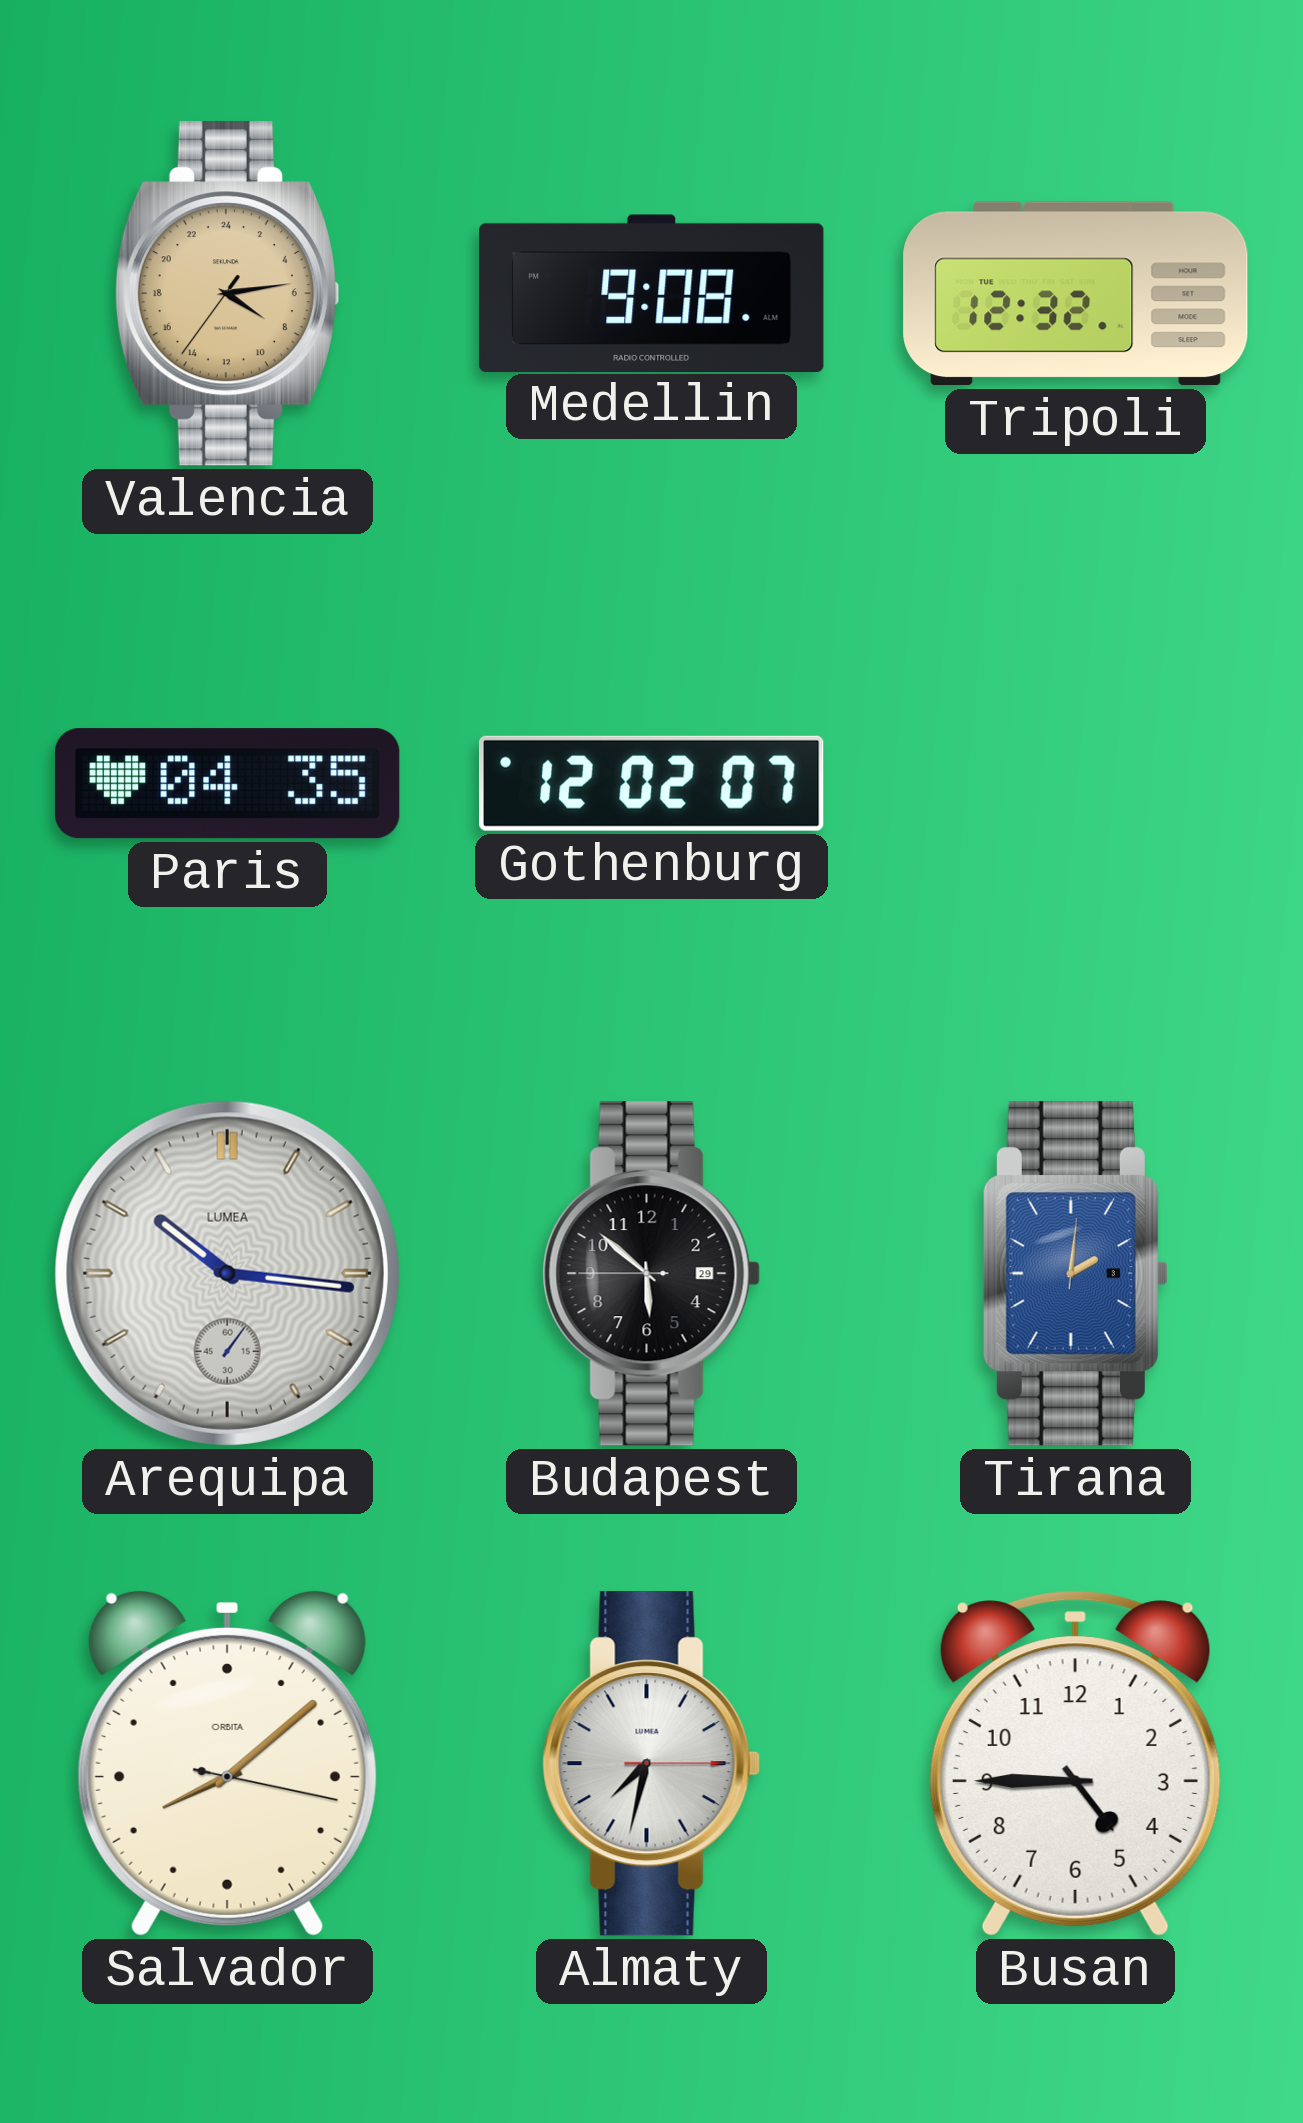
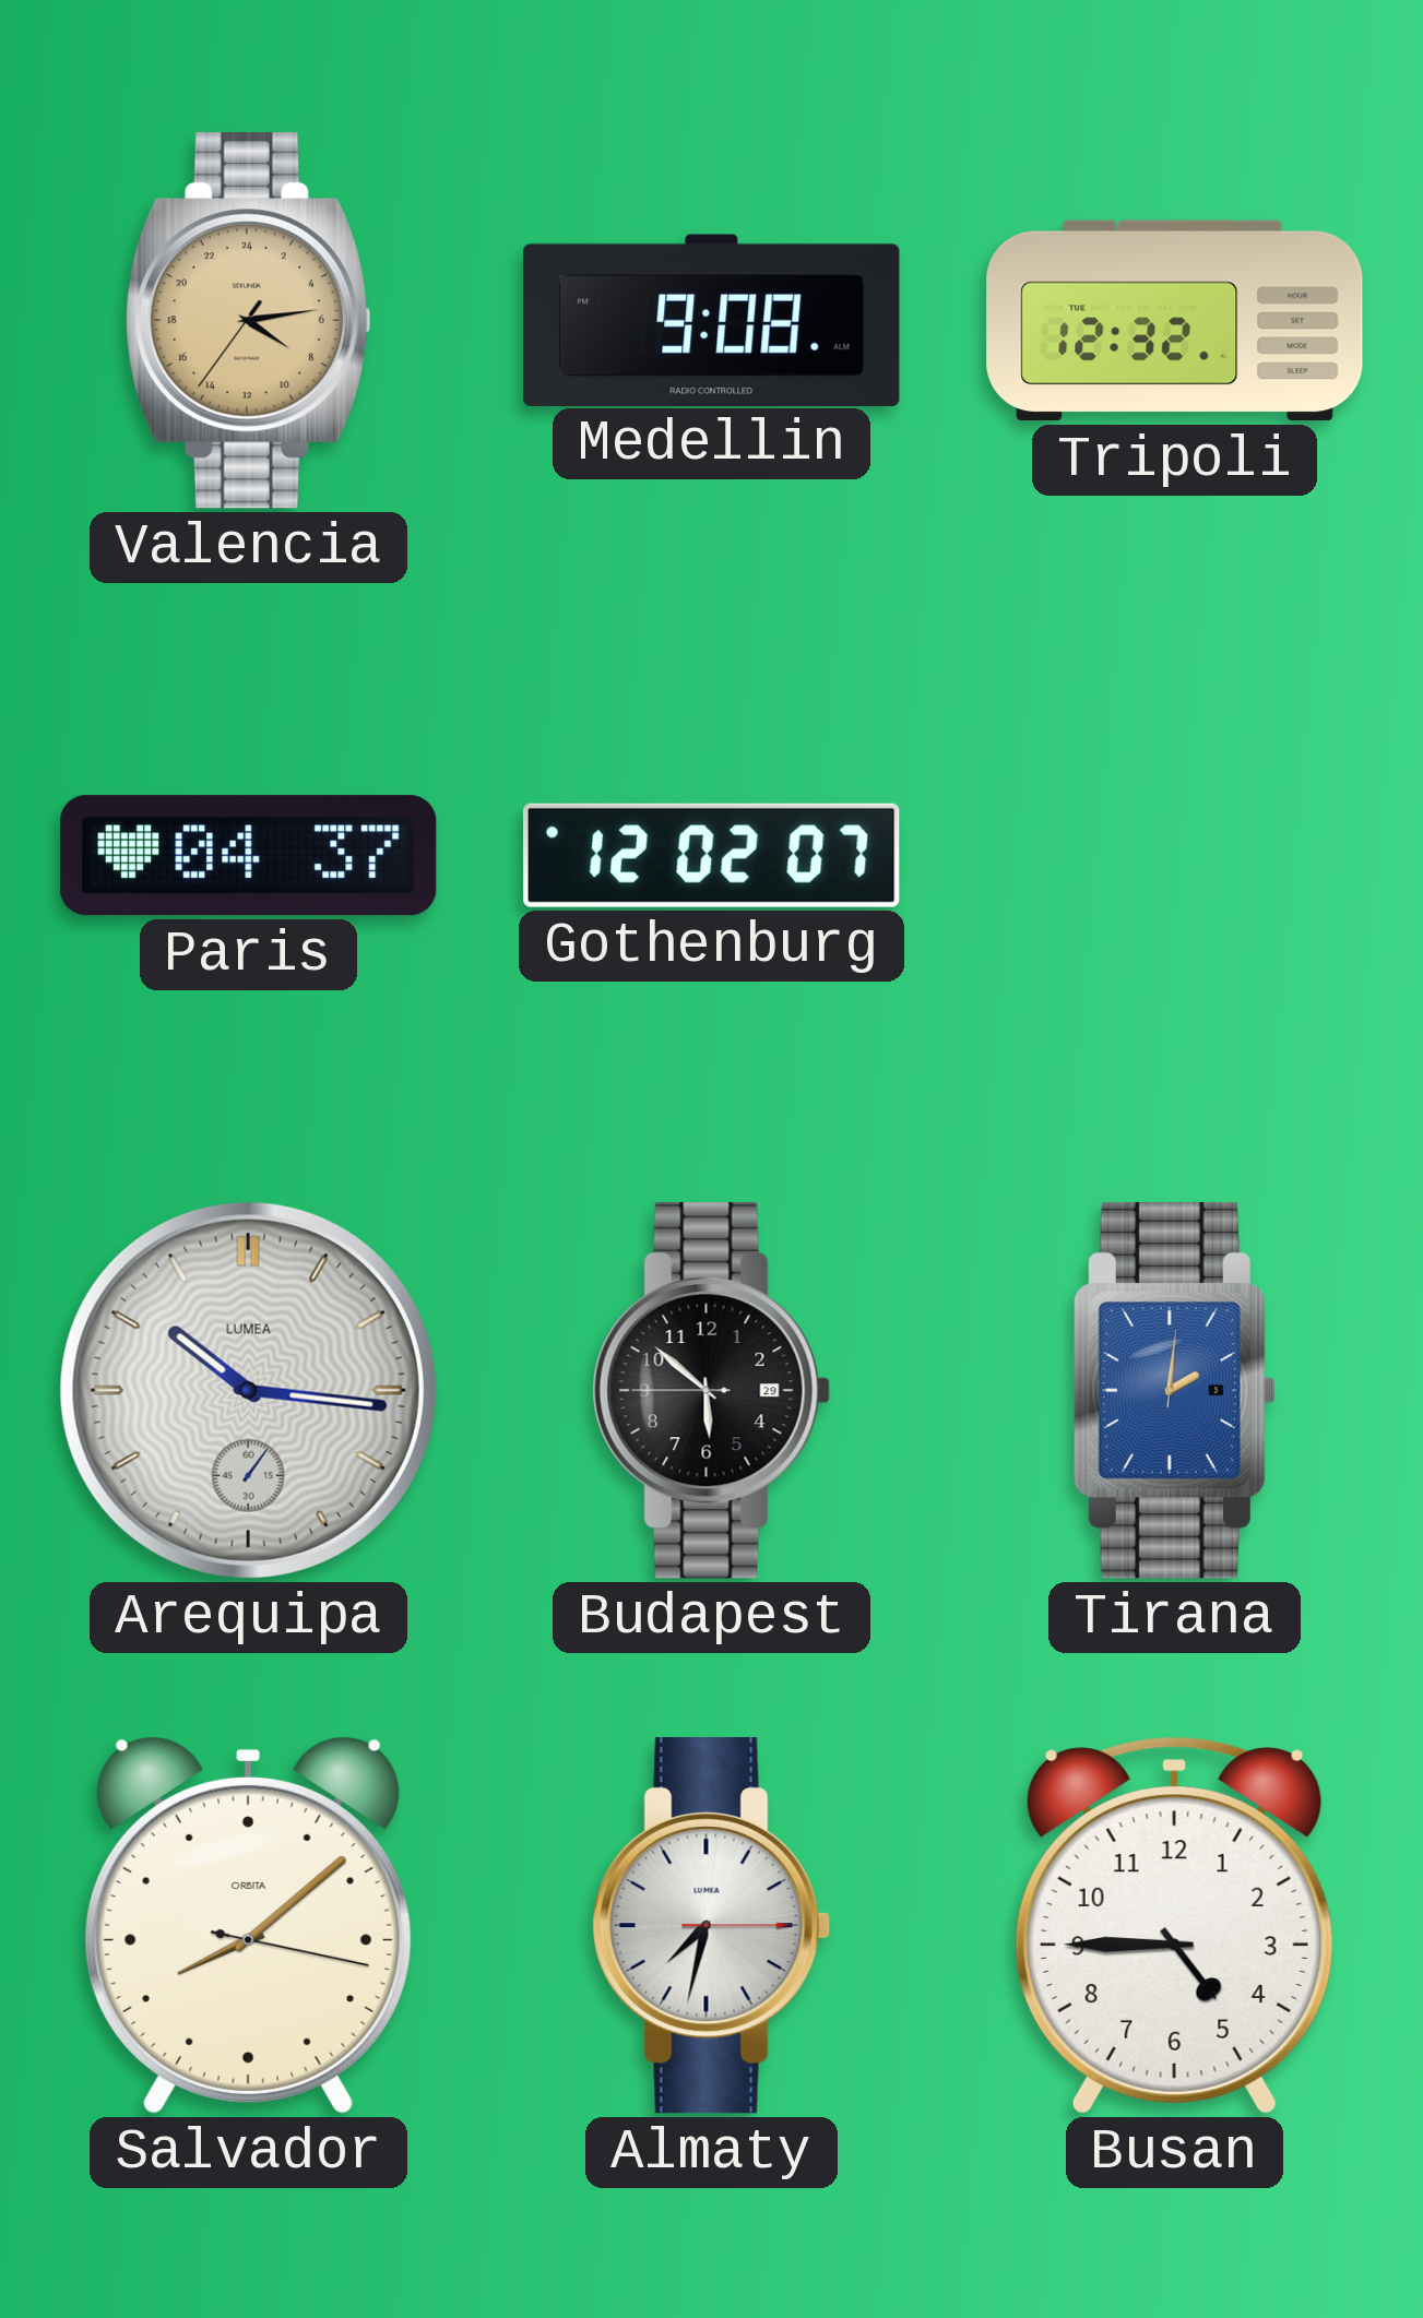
Paris: 04:35 -> 04:37 (249, 856)
